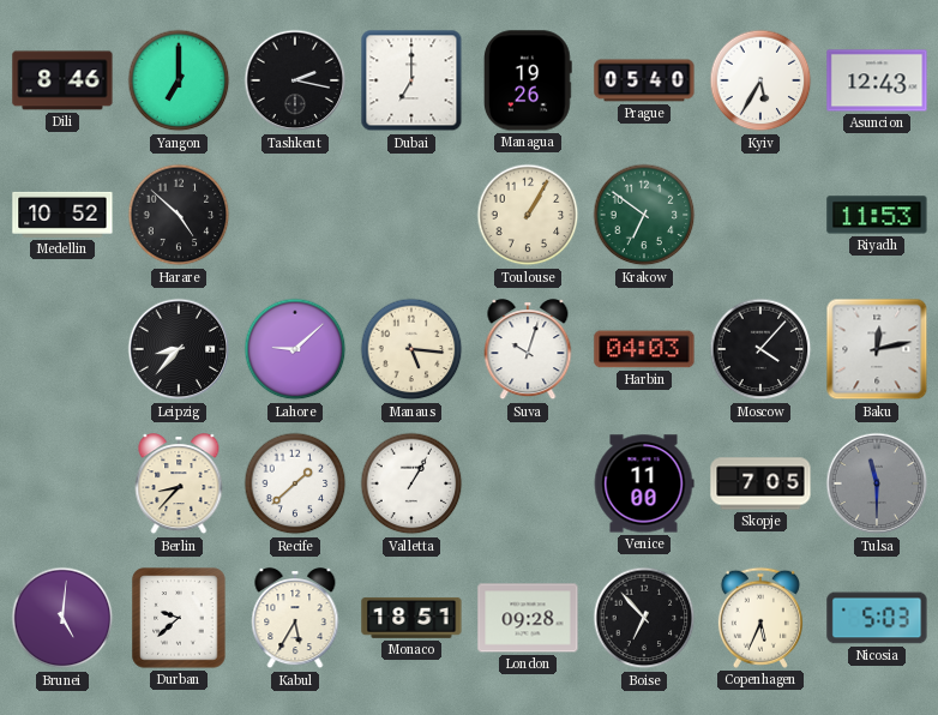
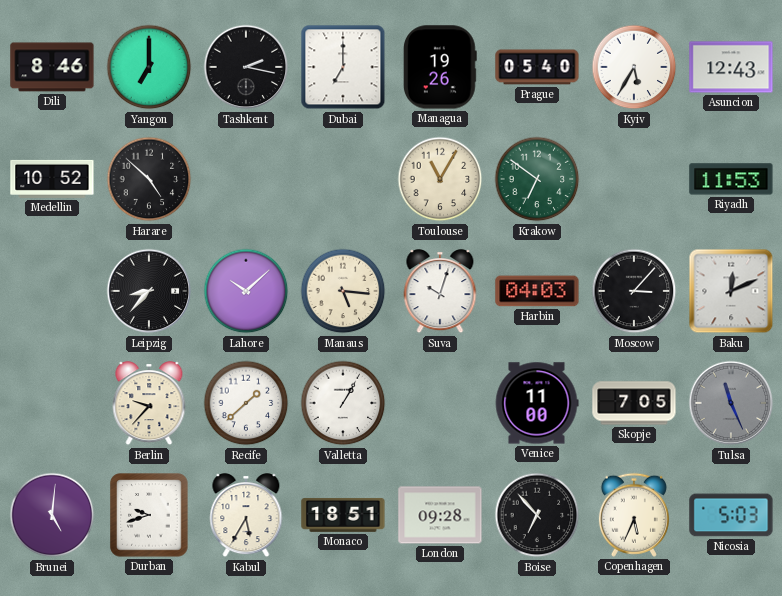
Toulouse: 1:05 -> 11:05 (440, 179)
Lahore: 9:08 -> 10:08 (246, 291)
Moscow: 4:07 -> 3:07 (634, 291)
Baku: 12:13 -> 12:11 (731, 291)
Berlin: 8:37 -> 9:37 (149, 404)
Tulsa: 11:30 -> 11:26 (731, 403)
Durban: 9:38 -> 9:42 (149, 515)
